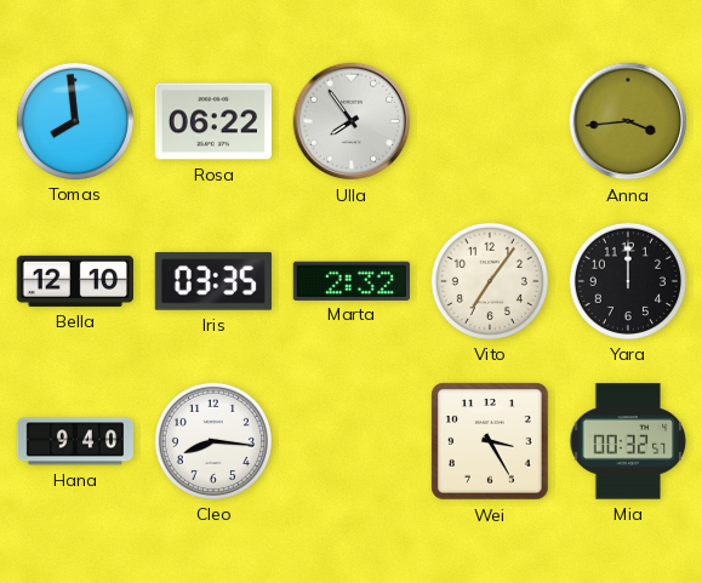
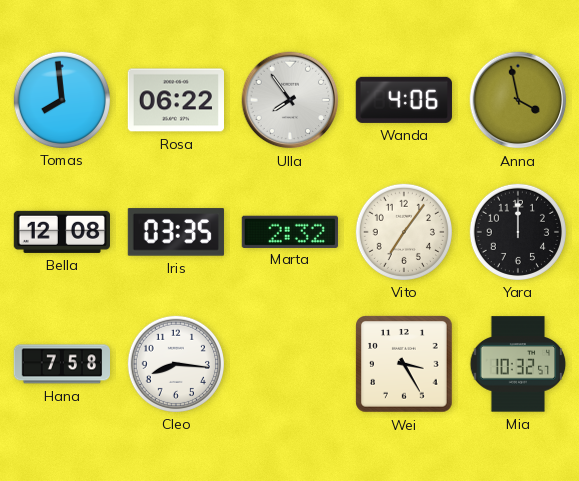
Wanda: none -> 4:06 (404, 100)
Anna: 3:44 -> 3:58 (518, 100)
Bella: 12:10 -> 12:08 (61, 232)
Hana: 9:40 -> 7:58 (61, 364)
Mia: 00:32 -> 10:32 (518, 364)
